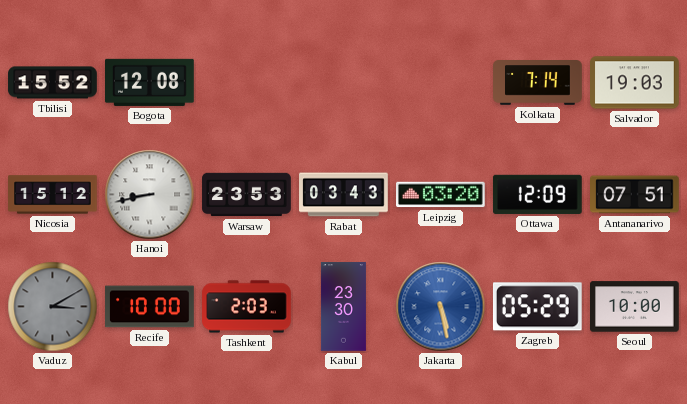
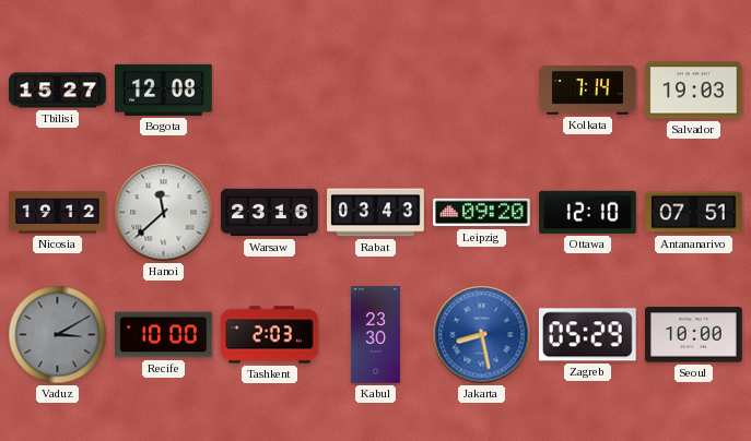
Tbilisi: 15:52 -> 15:27 (58, 91)
Nicosia: 15:12 -> 19:12 (58, 213)
Hanoi: 8:43 -> 11:38 (164, 213)
Warsaw: 23:53 -> 23:16 (270, 213)
Leipzig: 03:20 -> 09:20 (482, 213)
Ottawa: 12:09 -> 12:10 (587, 212)
Jakarta: 5:28 -> 8:28 (482, 335)
